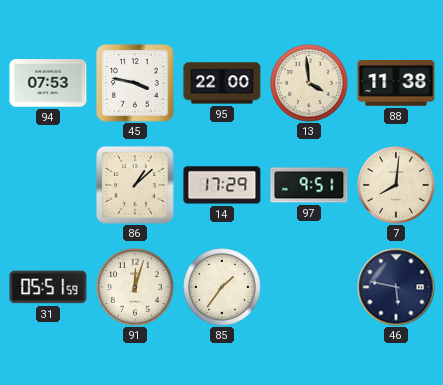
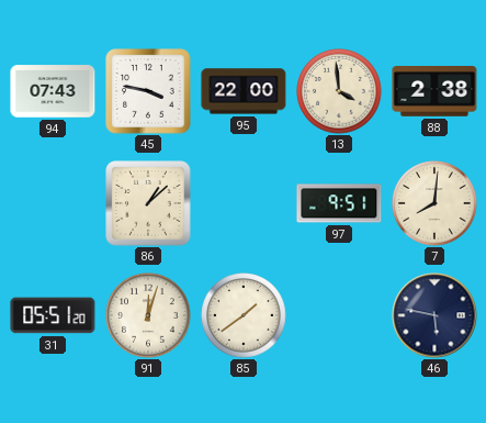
94: 07:53 -> 07:43 (53, 91)
88: 11:38 -> 2:38 (434, 92)
14: 17:29 -> none (222, 185)
31: 05:51:59 -> 05:51:20 (53, 315)
85: 1:36 -> 1:39 (244, 315)
